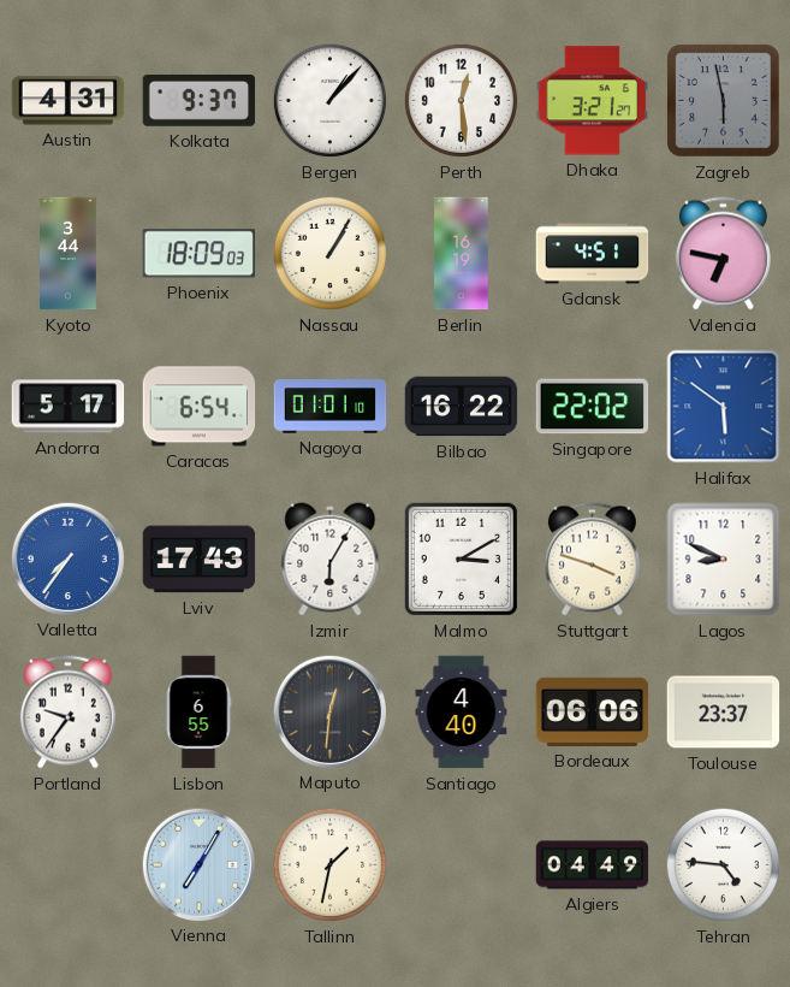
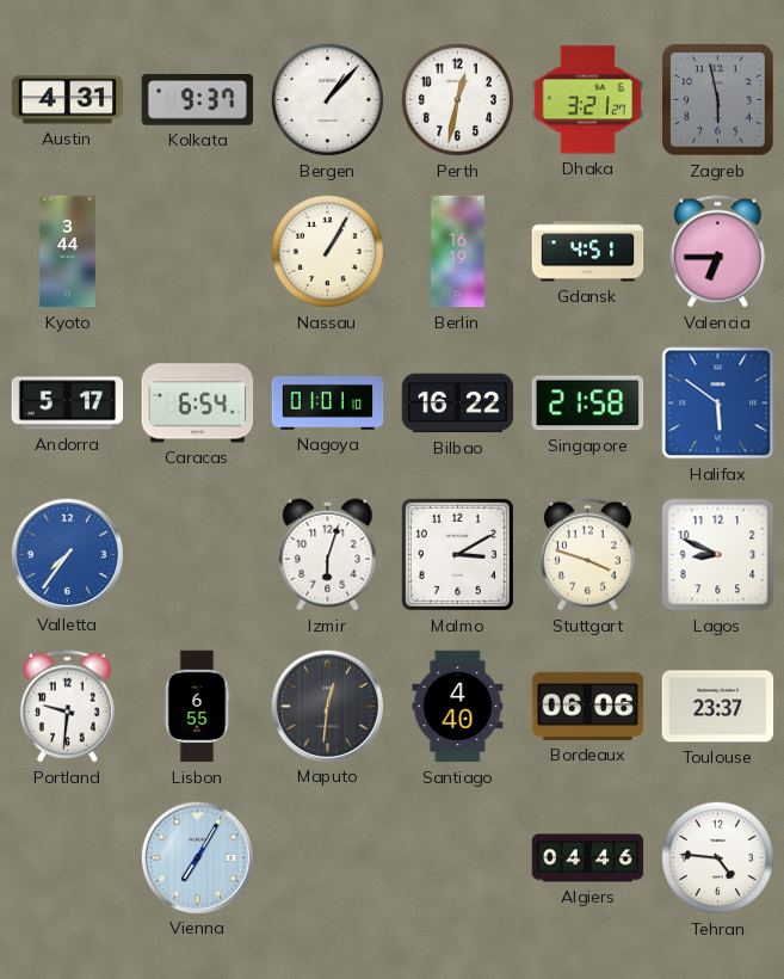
Perth: 12:29 -> 12:32 (457, 99)
Phoenix: 18:09 -> none (200, 254)
Valencia: 6:47 -> 6:45 (717, 252)
Singapore: 22:02 -> 21:58 (588, 404)
Lviv: 17:43 -> none (200, 560)
Izmir: 6:05 -> 6:03 (328, 555)
Portland: 9:36 -> 9:31 (67, 707)
Tallinn: 1:32 -> none (329, 864)
Algiers: 04:49 -> 04:46 (588, 858)
